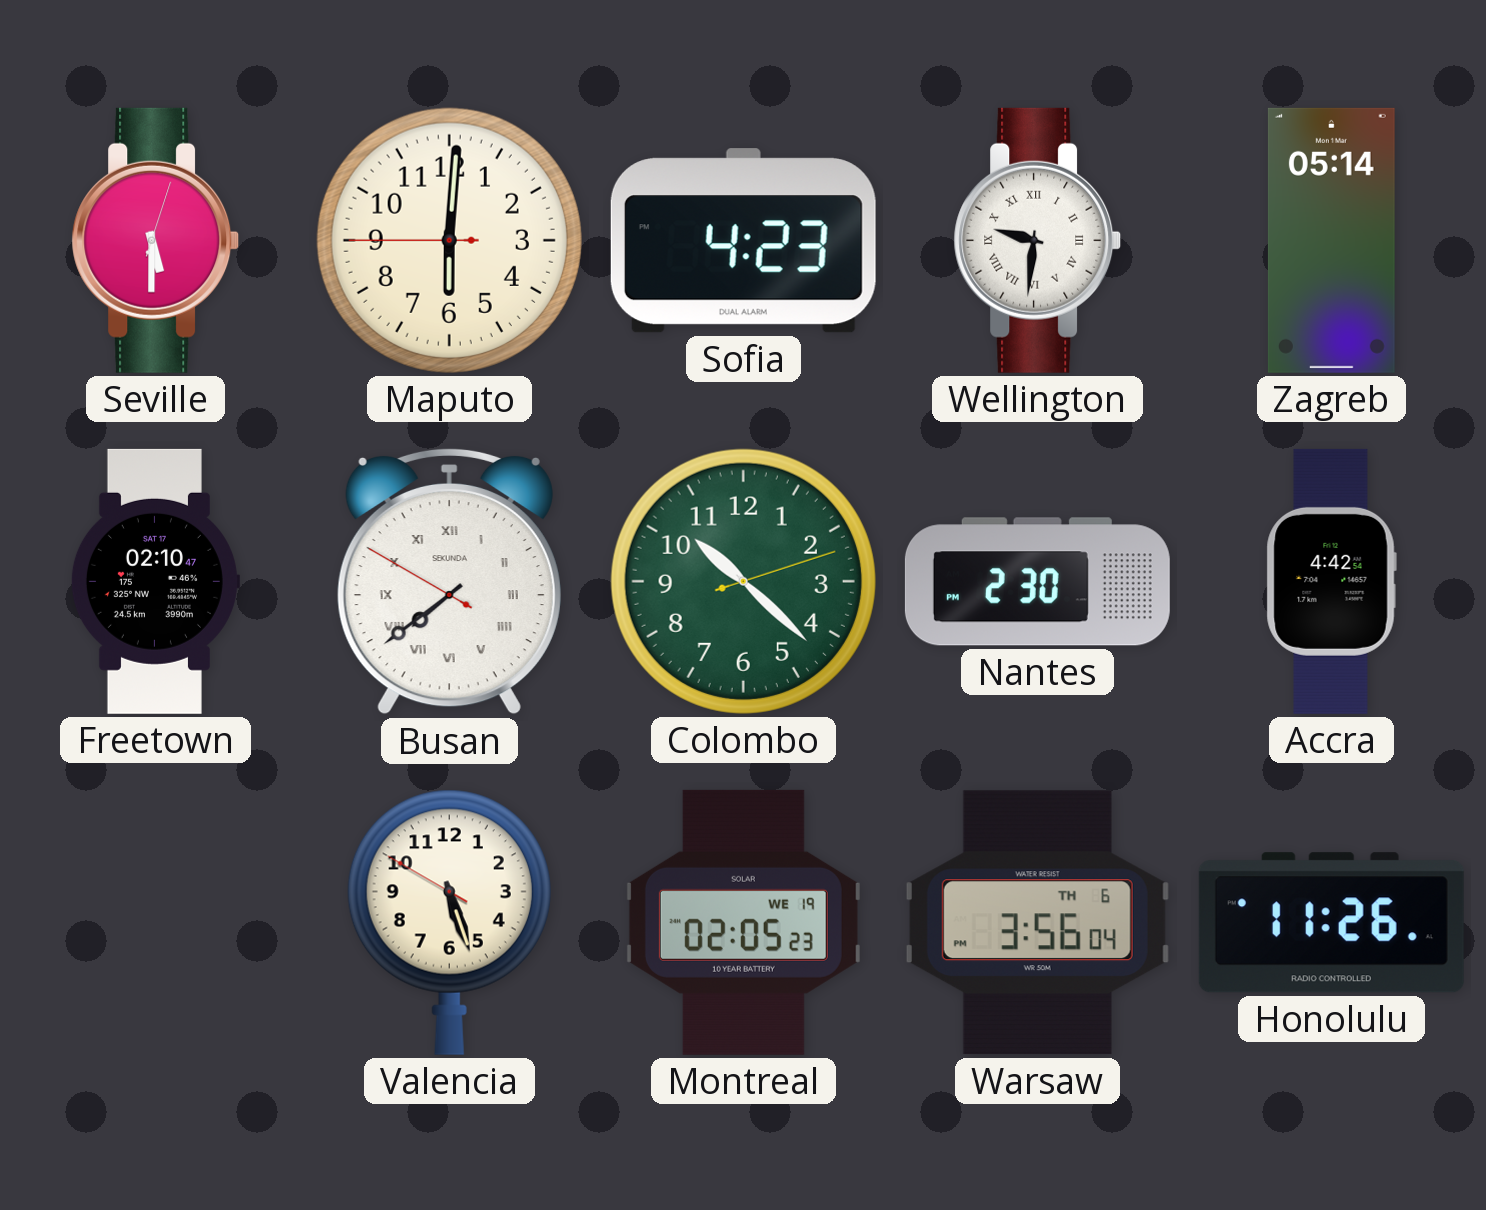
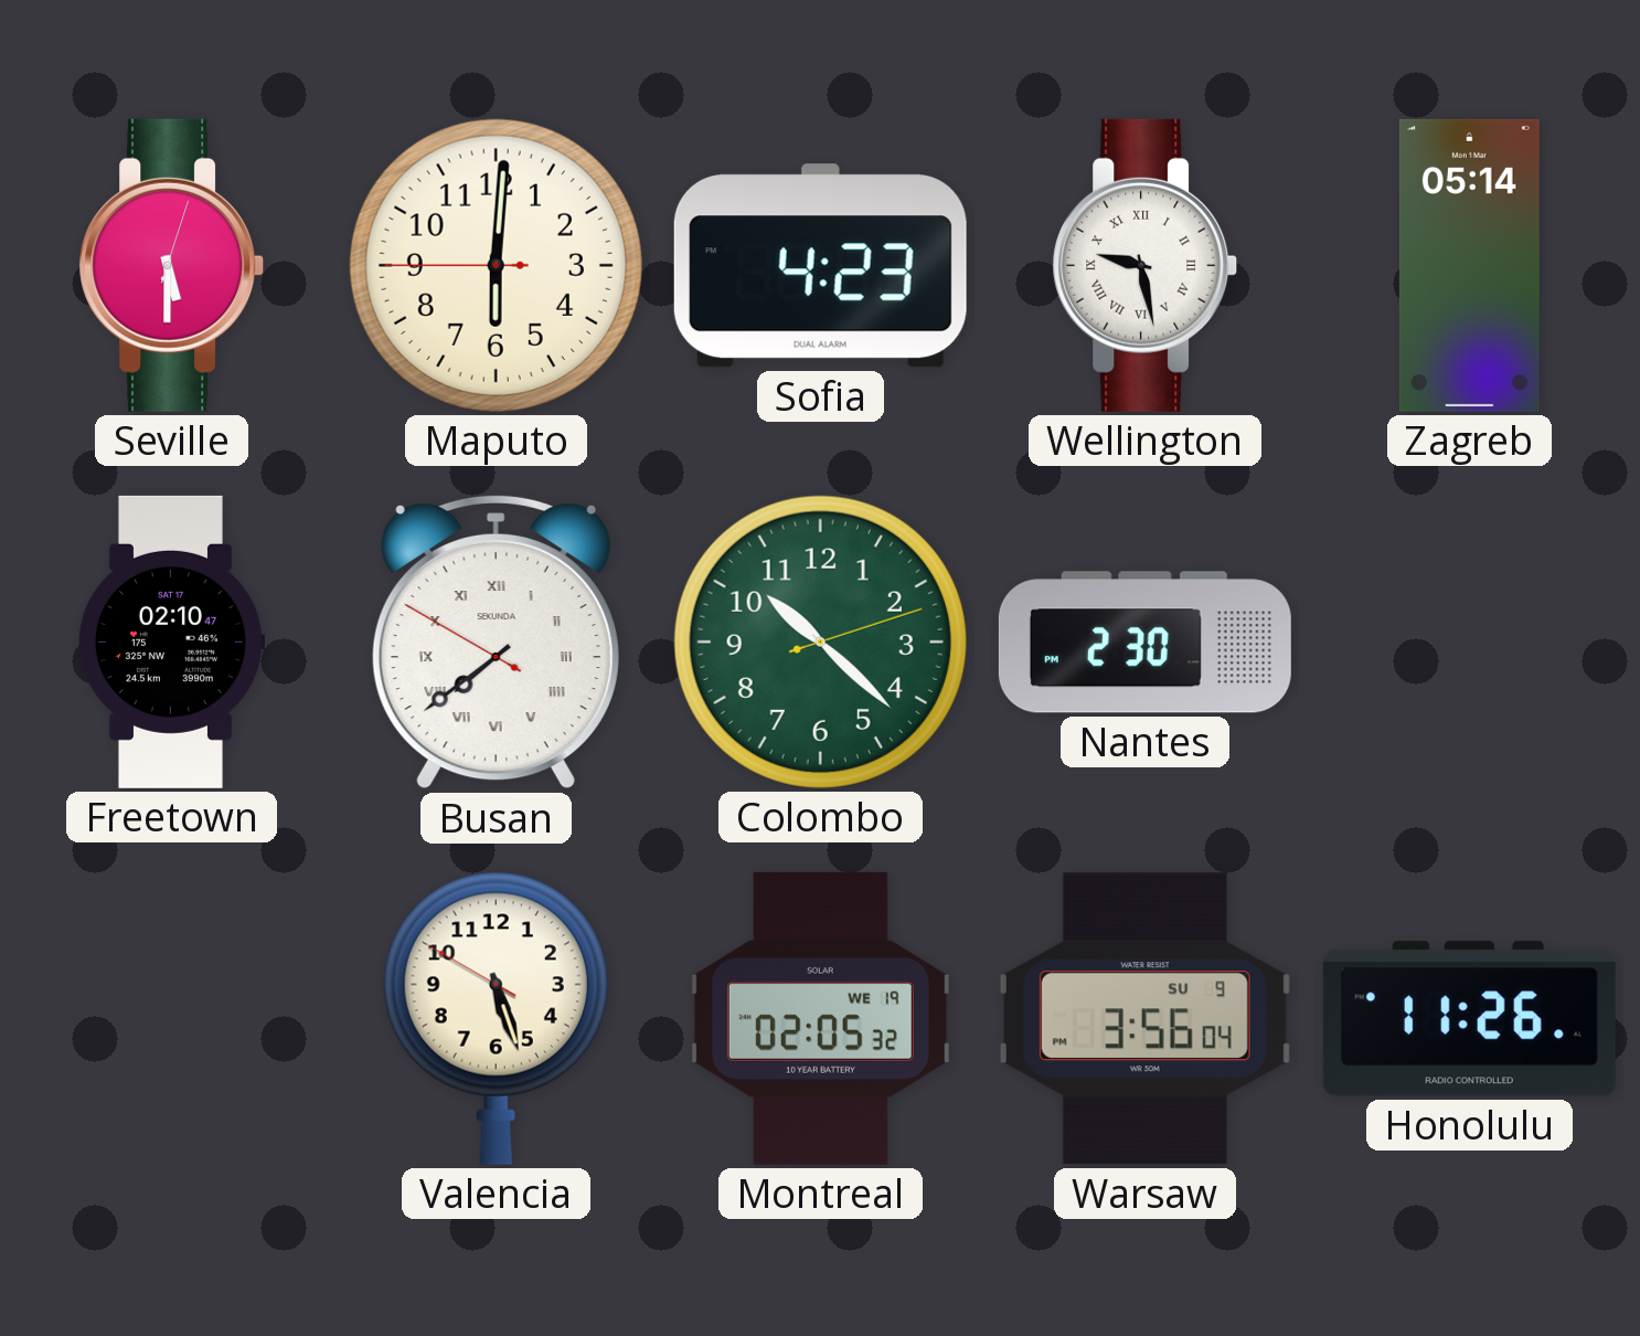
Wellington: 9:31 -> 9:28 (1146, 265)
Accra: 4:42 -> none (1331, 581)
Montreal: 02:05:23 -> 02:05:32 (820, 1018)
Warsaw date: TH 6 -> SU 9 (1144, 1019)
